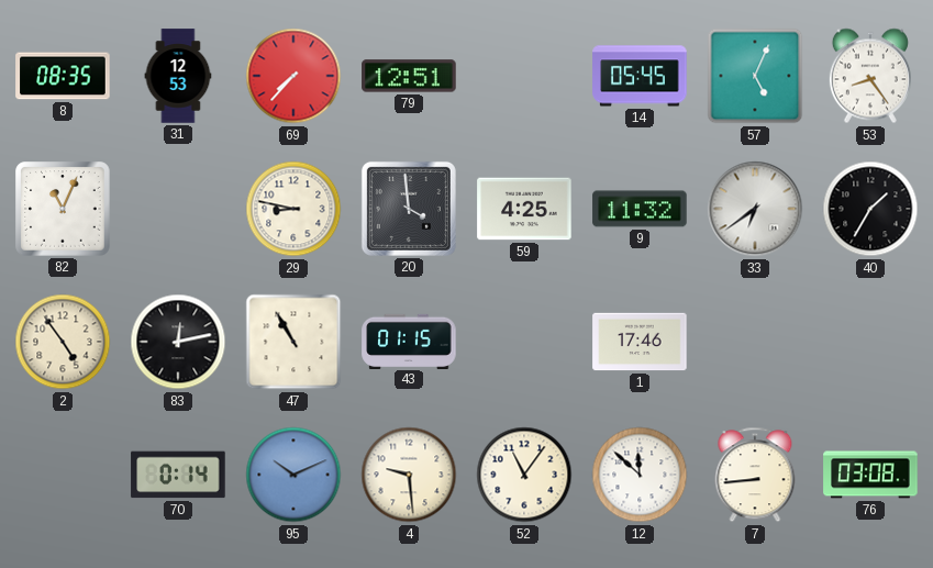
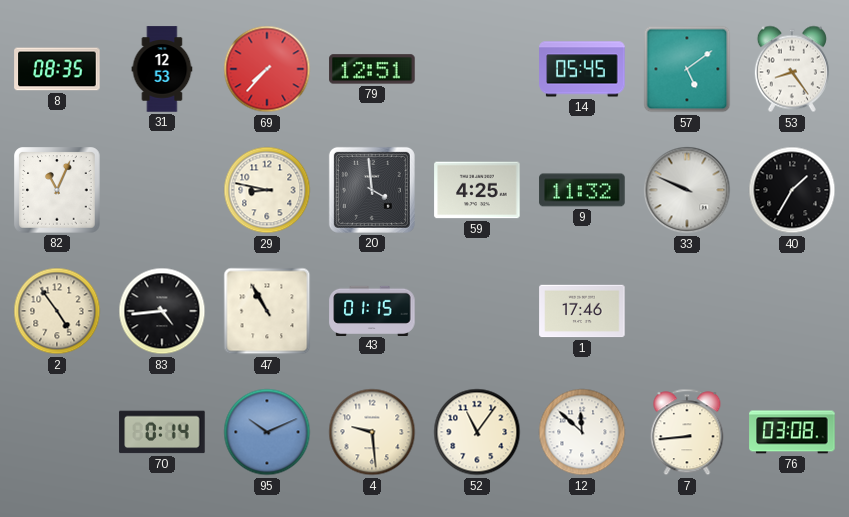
57: 5:04 -> 5:09 (687, 69)
33: 6:39 -> 9:49 (687, 190)
83: 12:13 -> 4:44 (162, 311)
